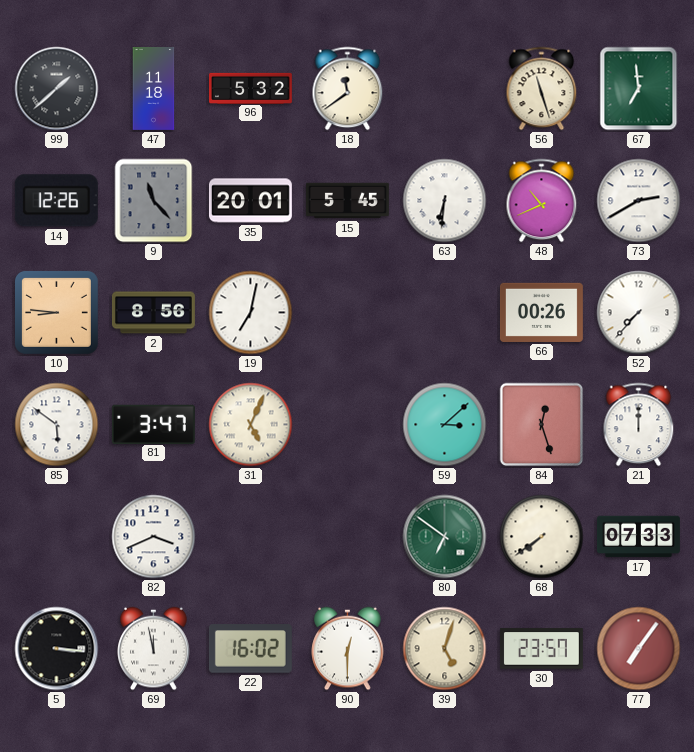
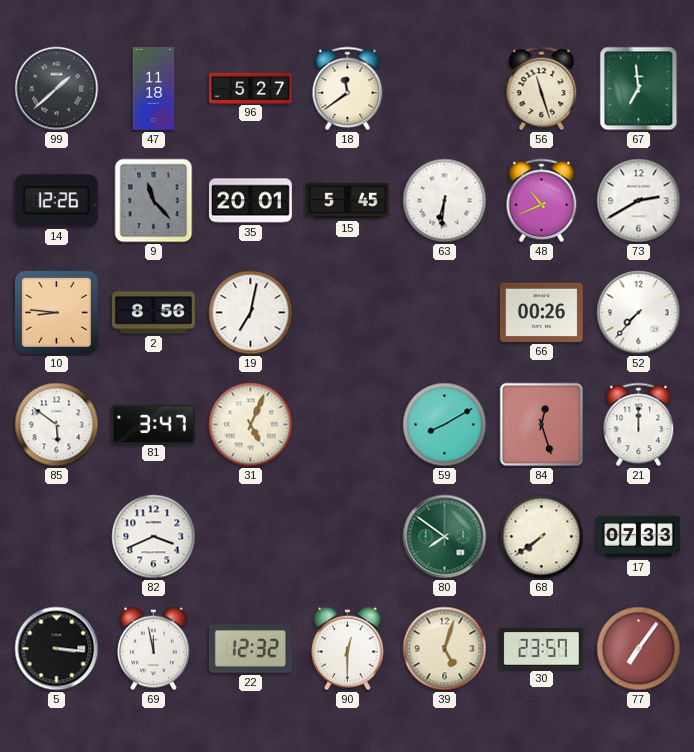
96: 5:32 -> 5:27 (251, 88)
59: 3:08 -> 8:10 (445, 425)
80: 6:51 -> 7:51 (445, 537)
22: 16:02 -> 12:32 (250, 649)
